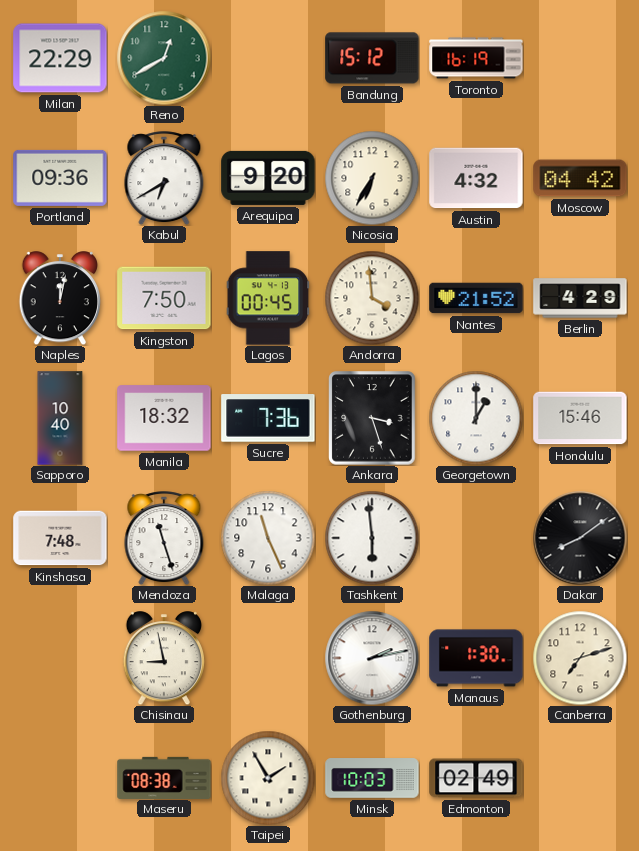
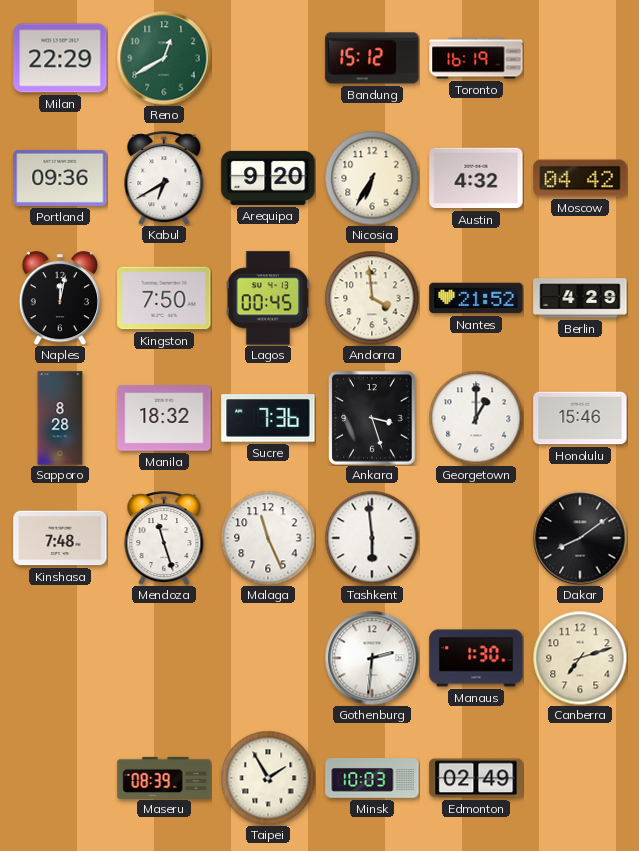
Sapporo: 10:40 -> 8:28 (60, 418)
Chisinau: 8:58 -> none (163, 658)
Gothenburg: 2:13 -> 2:31 (372, 658)
Maseru: 08:38 -> 08:39 (164, 777)
